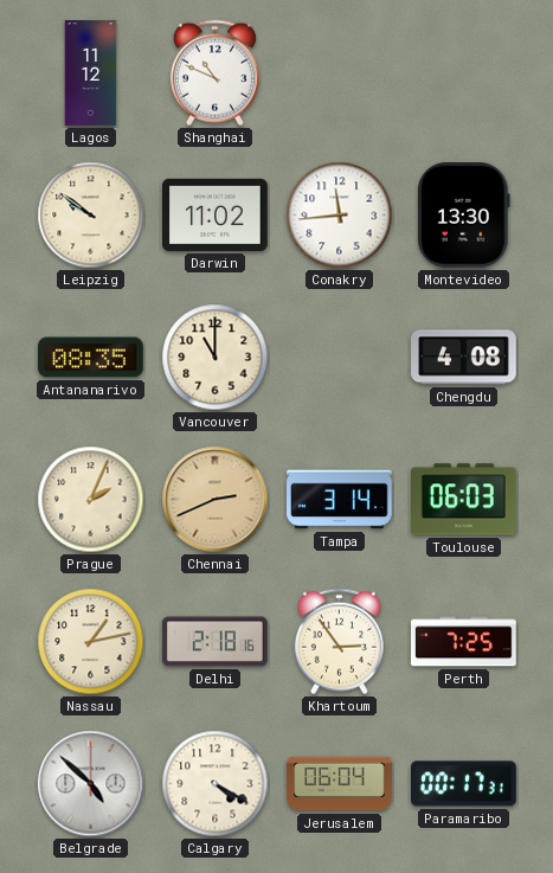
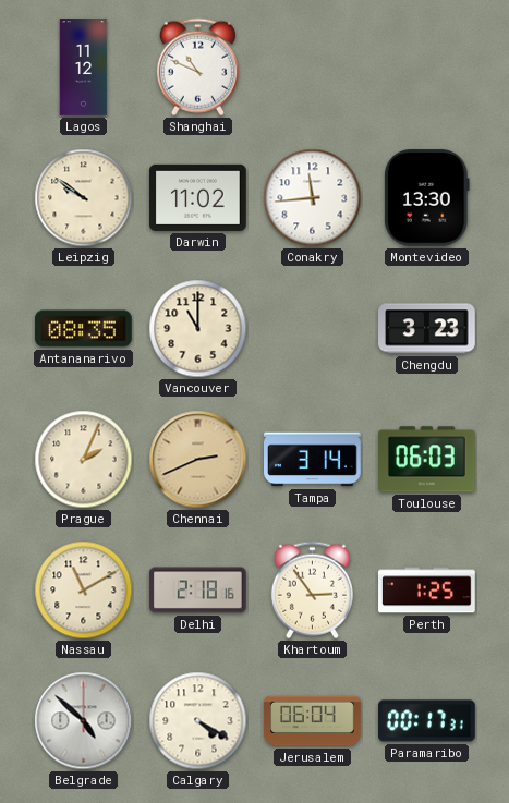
Chengdu: 4:08 -> 3:23 (427, 329)
Nassau: 1:13 -> 11:10 (84, 591)
Perth: 7:25 -> 1:25 (427, 591)
